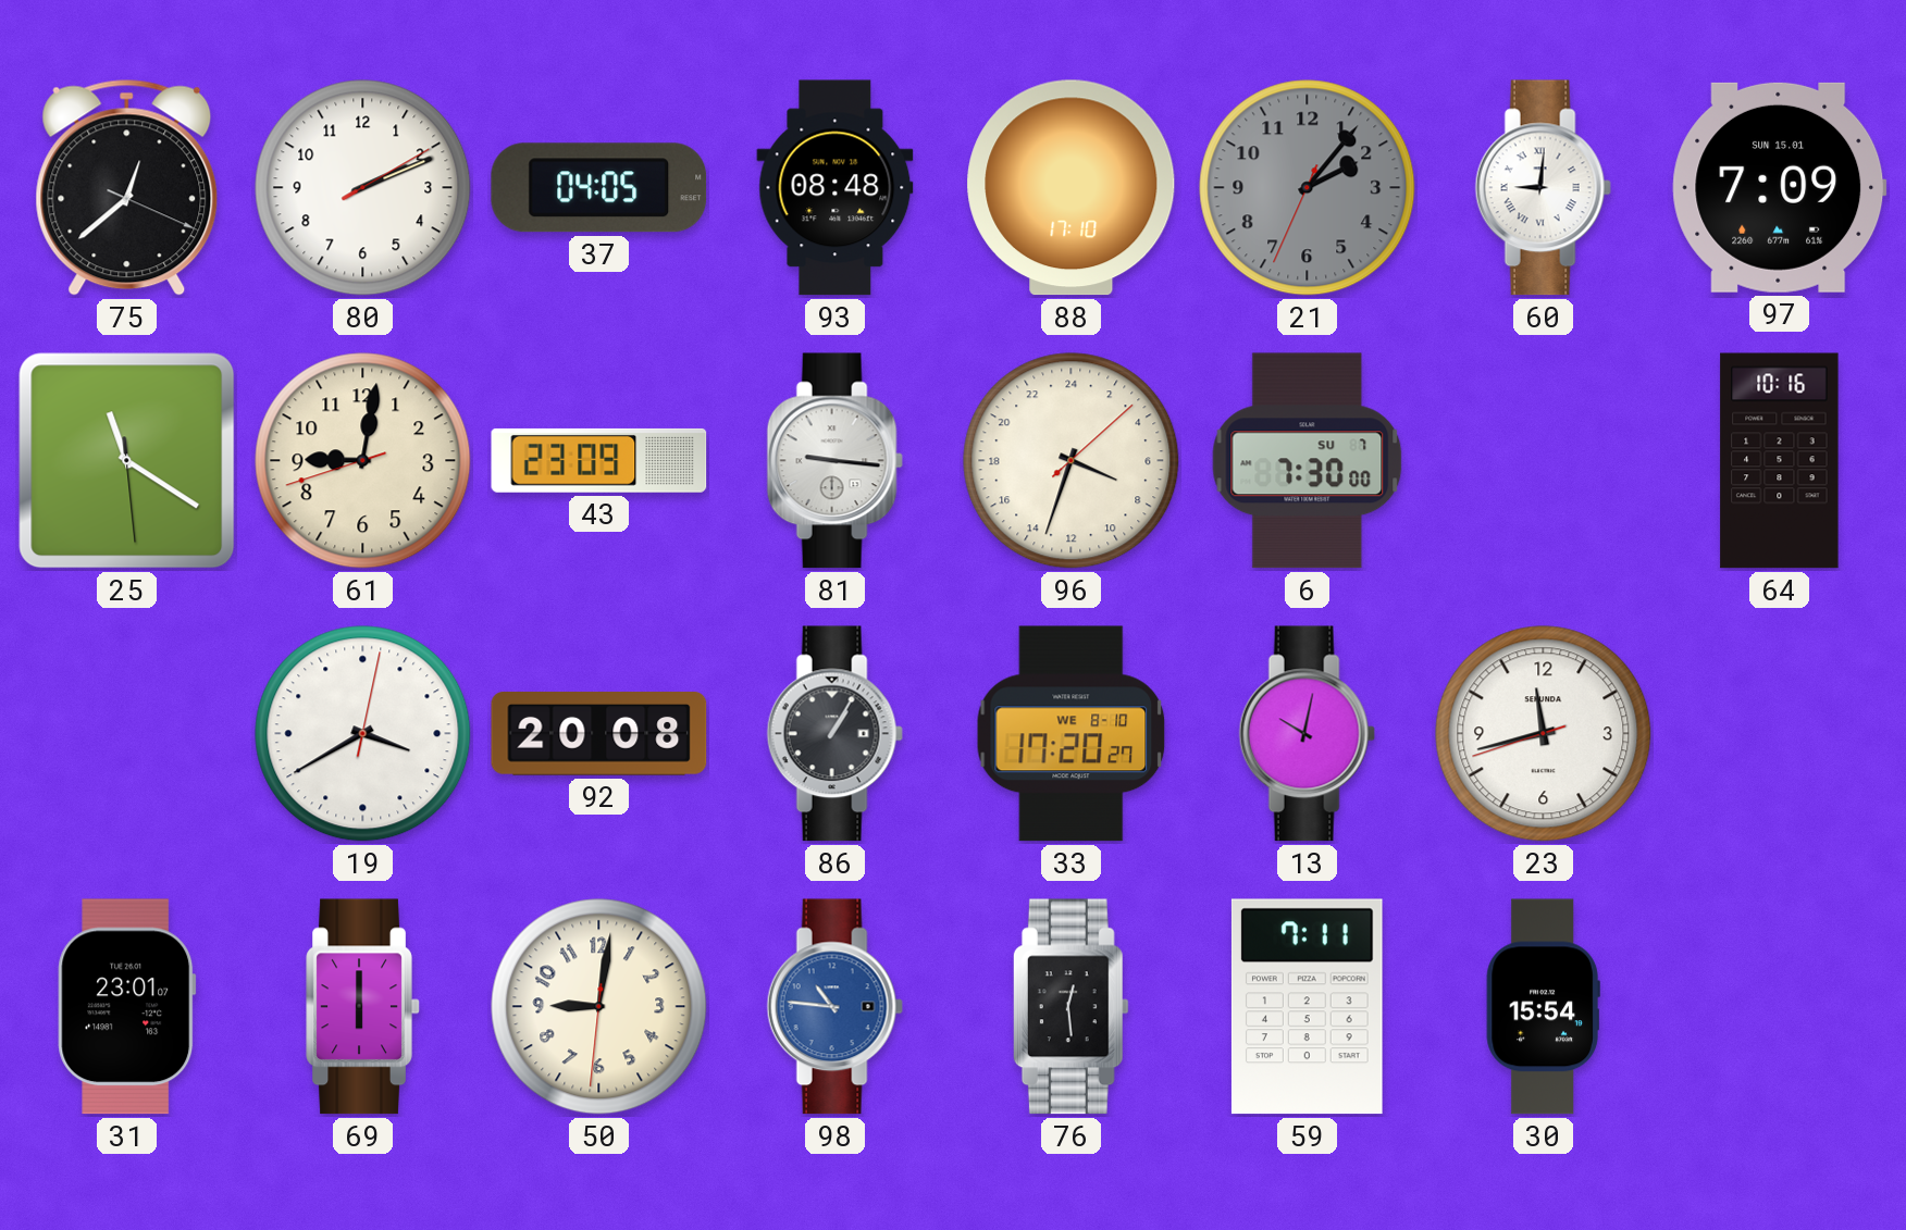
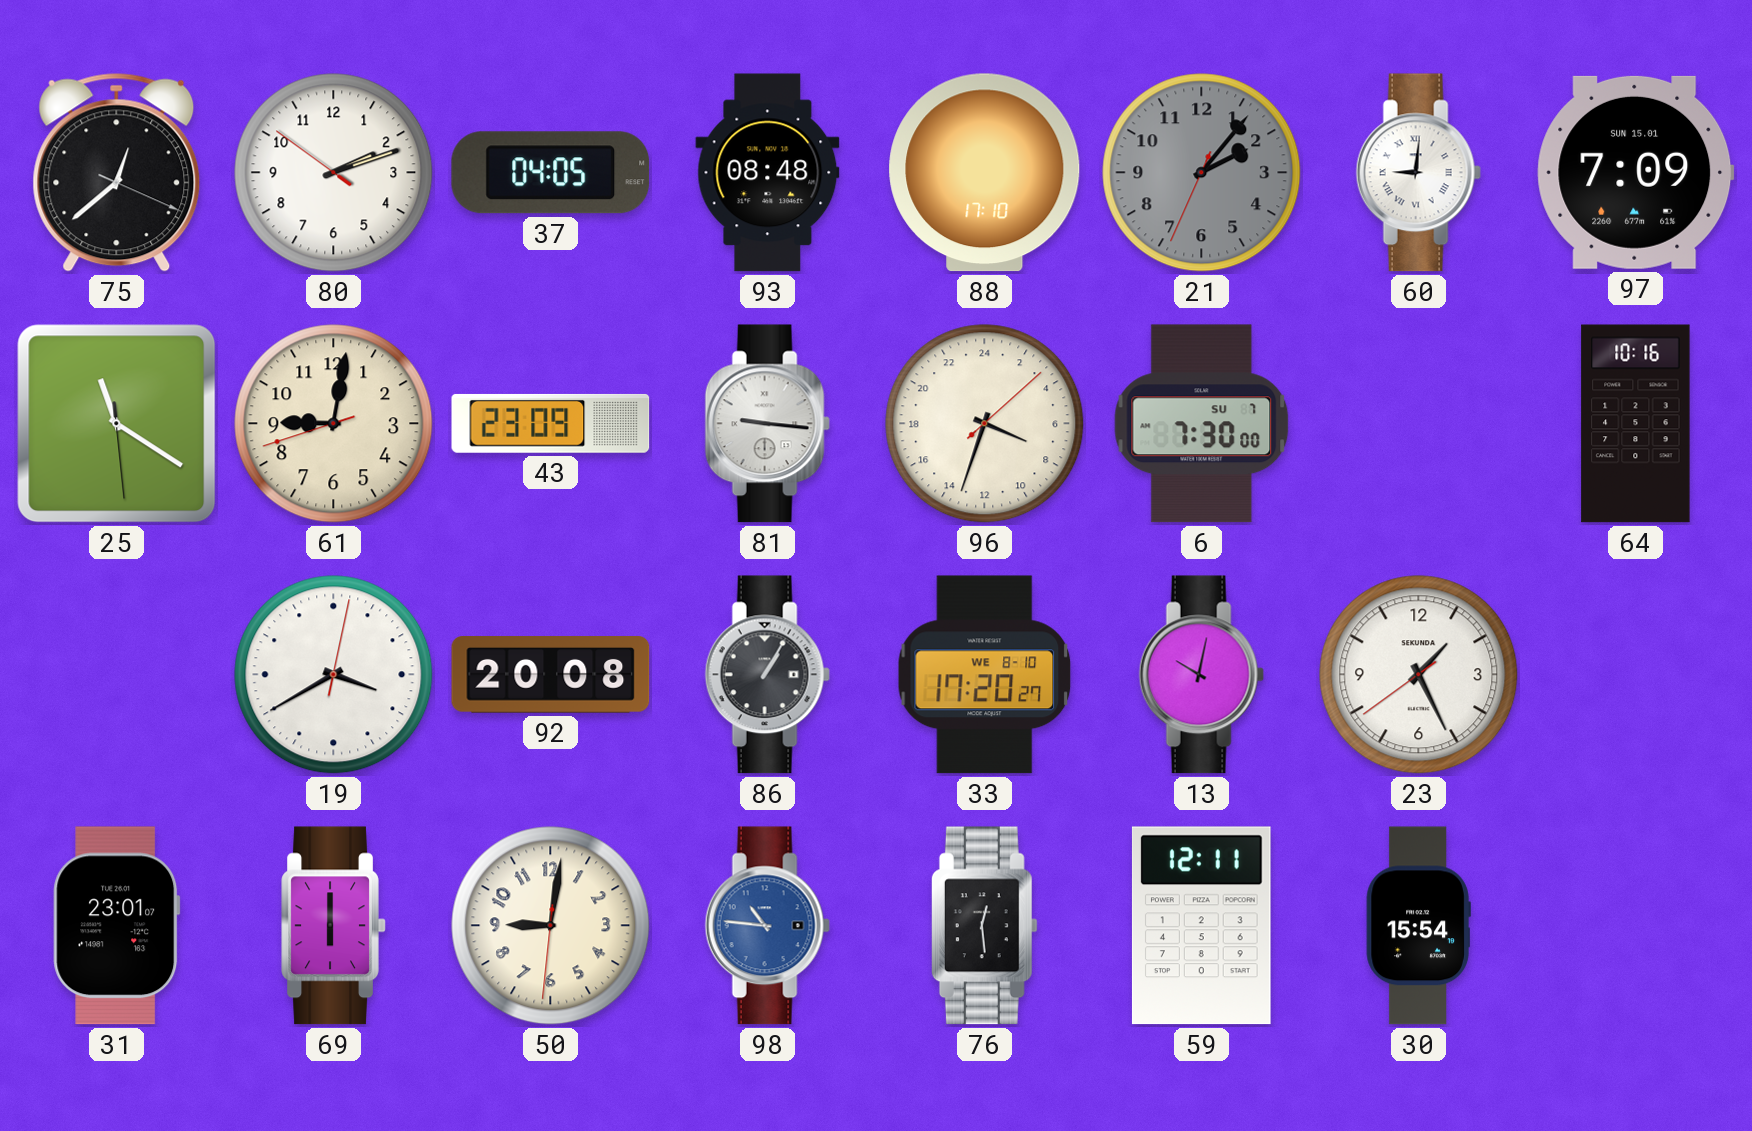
80: 2:11:10 -> 2:11:51 (334, 173)
23: 11:42 -> 1:25 (1419, 675)
59: 7:11 -> 12:11 (1201, 926)
